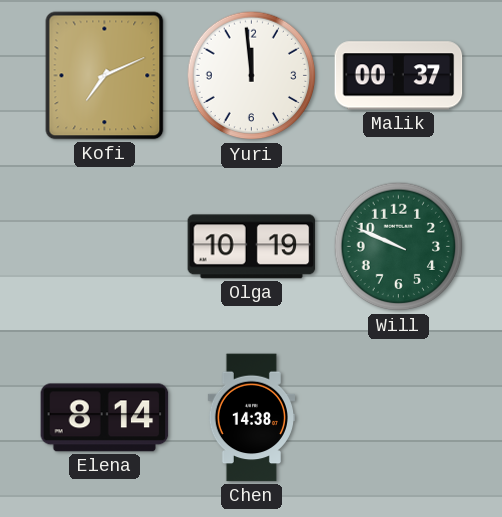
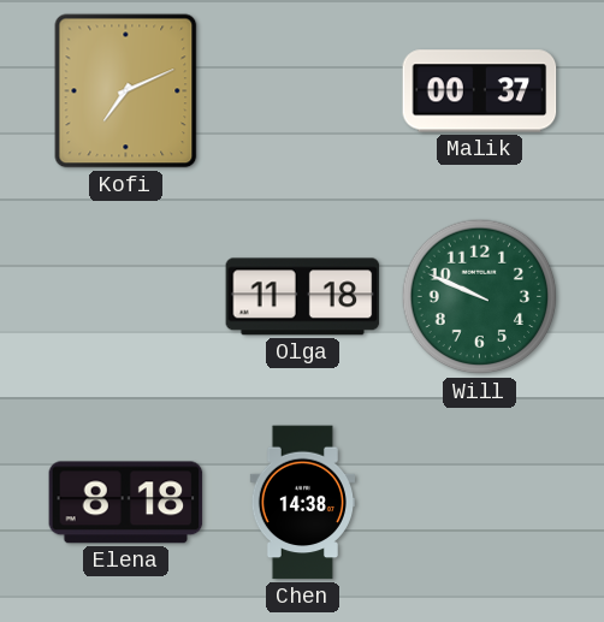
Yuri: 11:59 -> none (252, 76)
Olga: 10:19 -> 11:18 (303, 297)
Elena: 8:14 -> 8:18 (126, 503)
